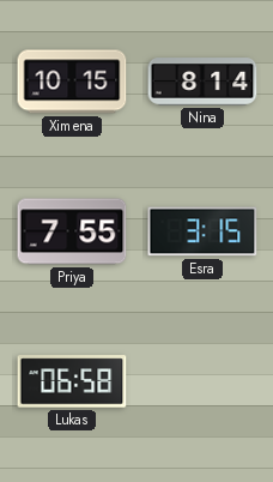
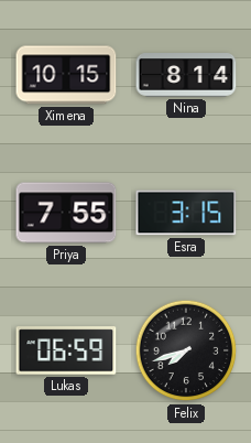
Lukas: 06:58 -> 06:59 (66, 350)
Felix: none -> 7:42 (186, 350)
